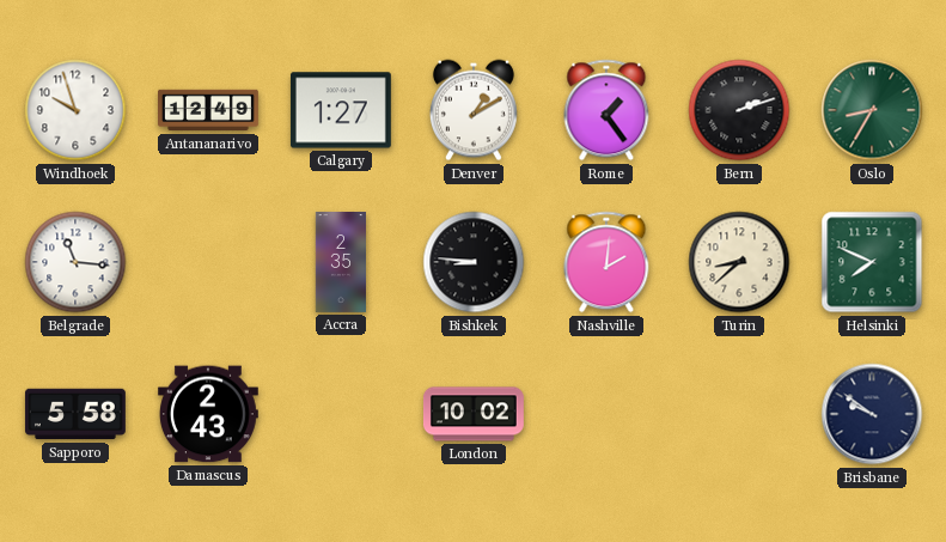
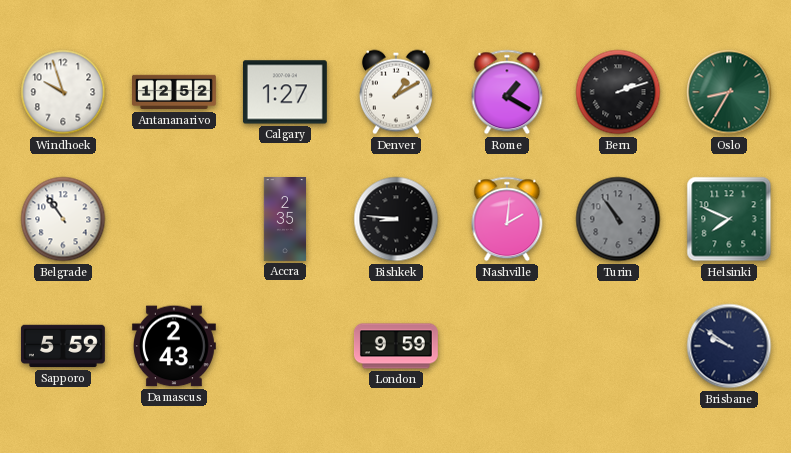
Antananarivo: 12:49 -> 12:52 (175, 92)
Rome: 1:24 -> 1:20 (507, 92)
Belgrade: 11:16 -> 10:54 (63, 219)
Turin: 8:38 -> 10:54 (618, 219)
Turin dial: cream -> grey (618, 219)
Sapporo: 5:58 -> 5:59 (63, 346)
London: 10:02 -> 9:59 (396, 346)
